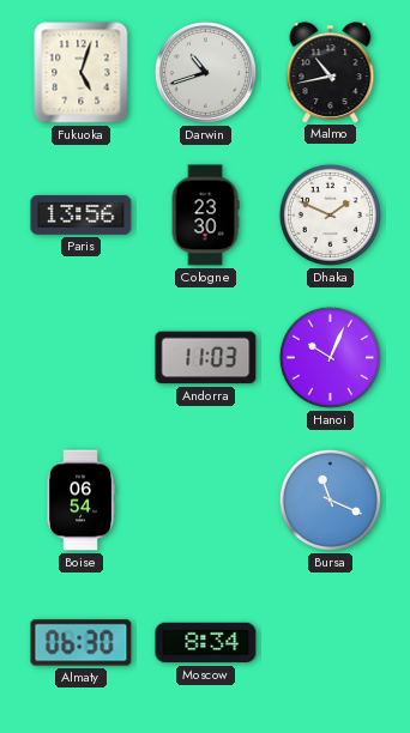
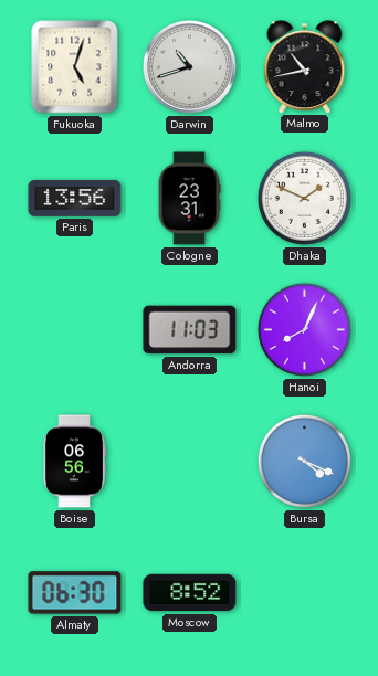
Cologne: 23:30 -> 23:31 (189, 199)
Hanoi: 10:04 -> 8:04 (304, 329)
Boise: 06:54 -> 06:56 (74, 462)
Bursa: 11:19 -> 4:19 (304, 461)
Moscow: 8:34 -> 8:52 (190, 593)
